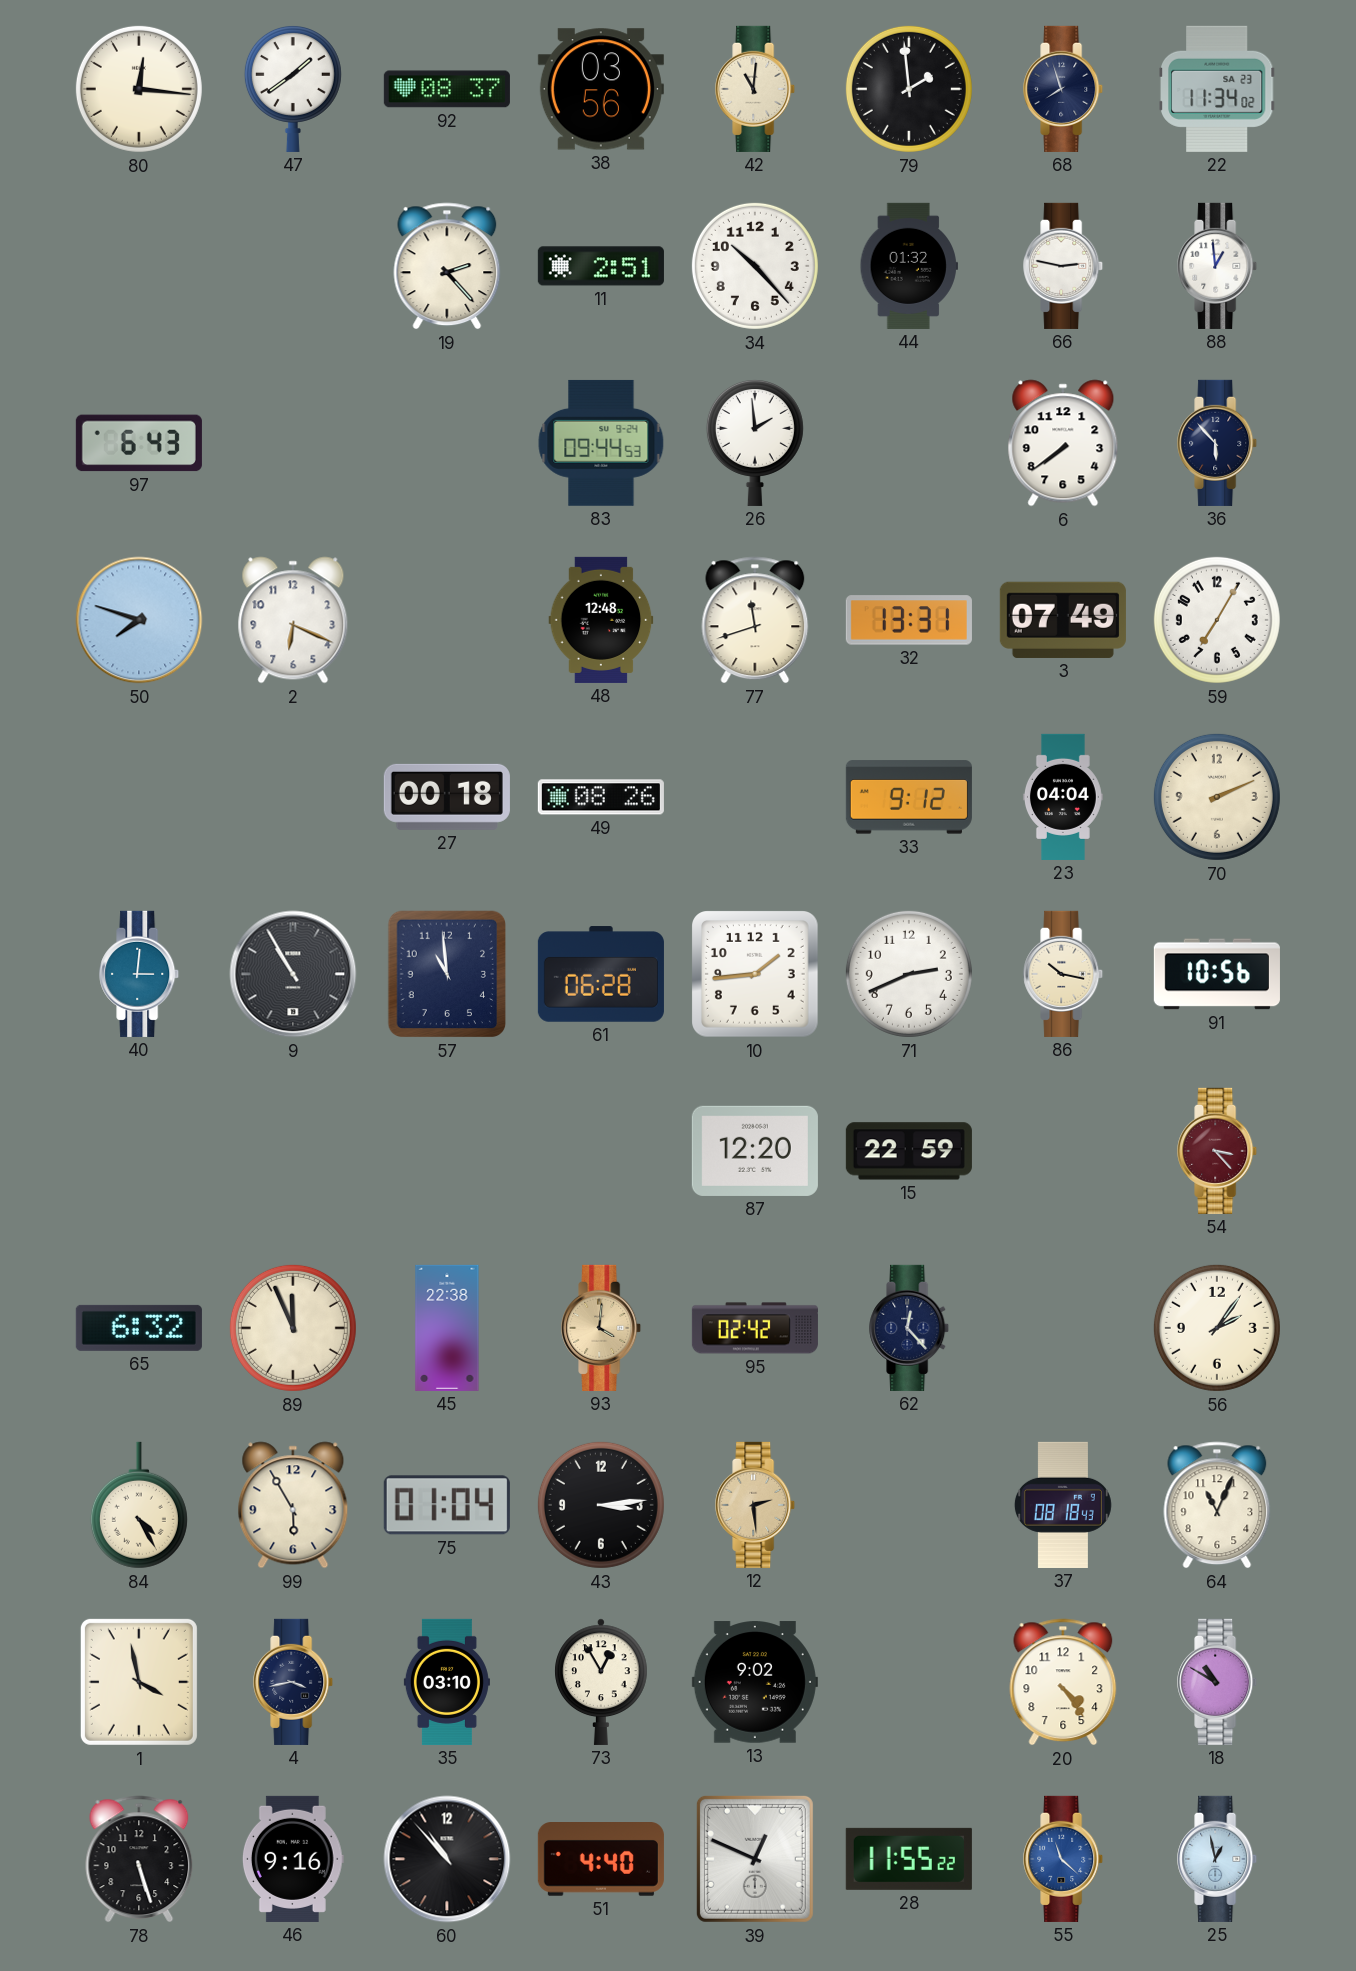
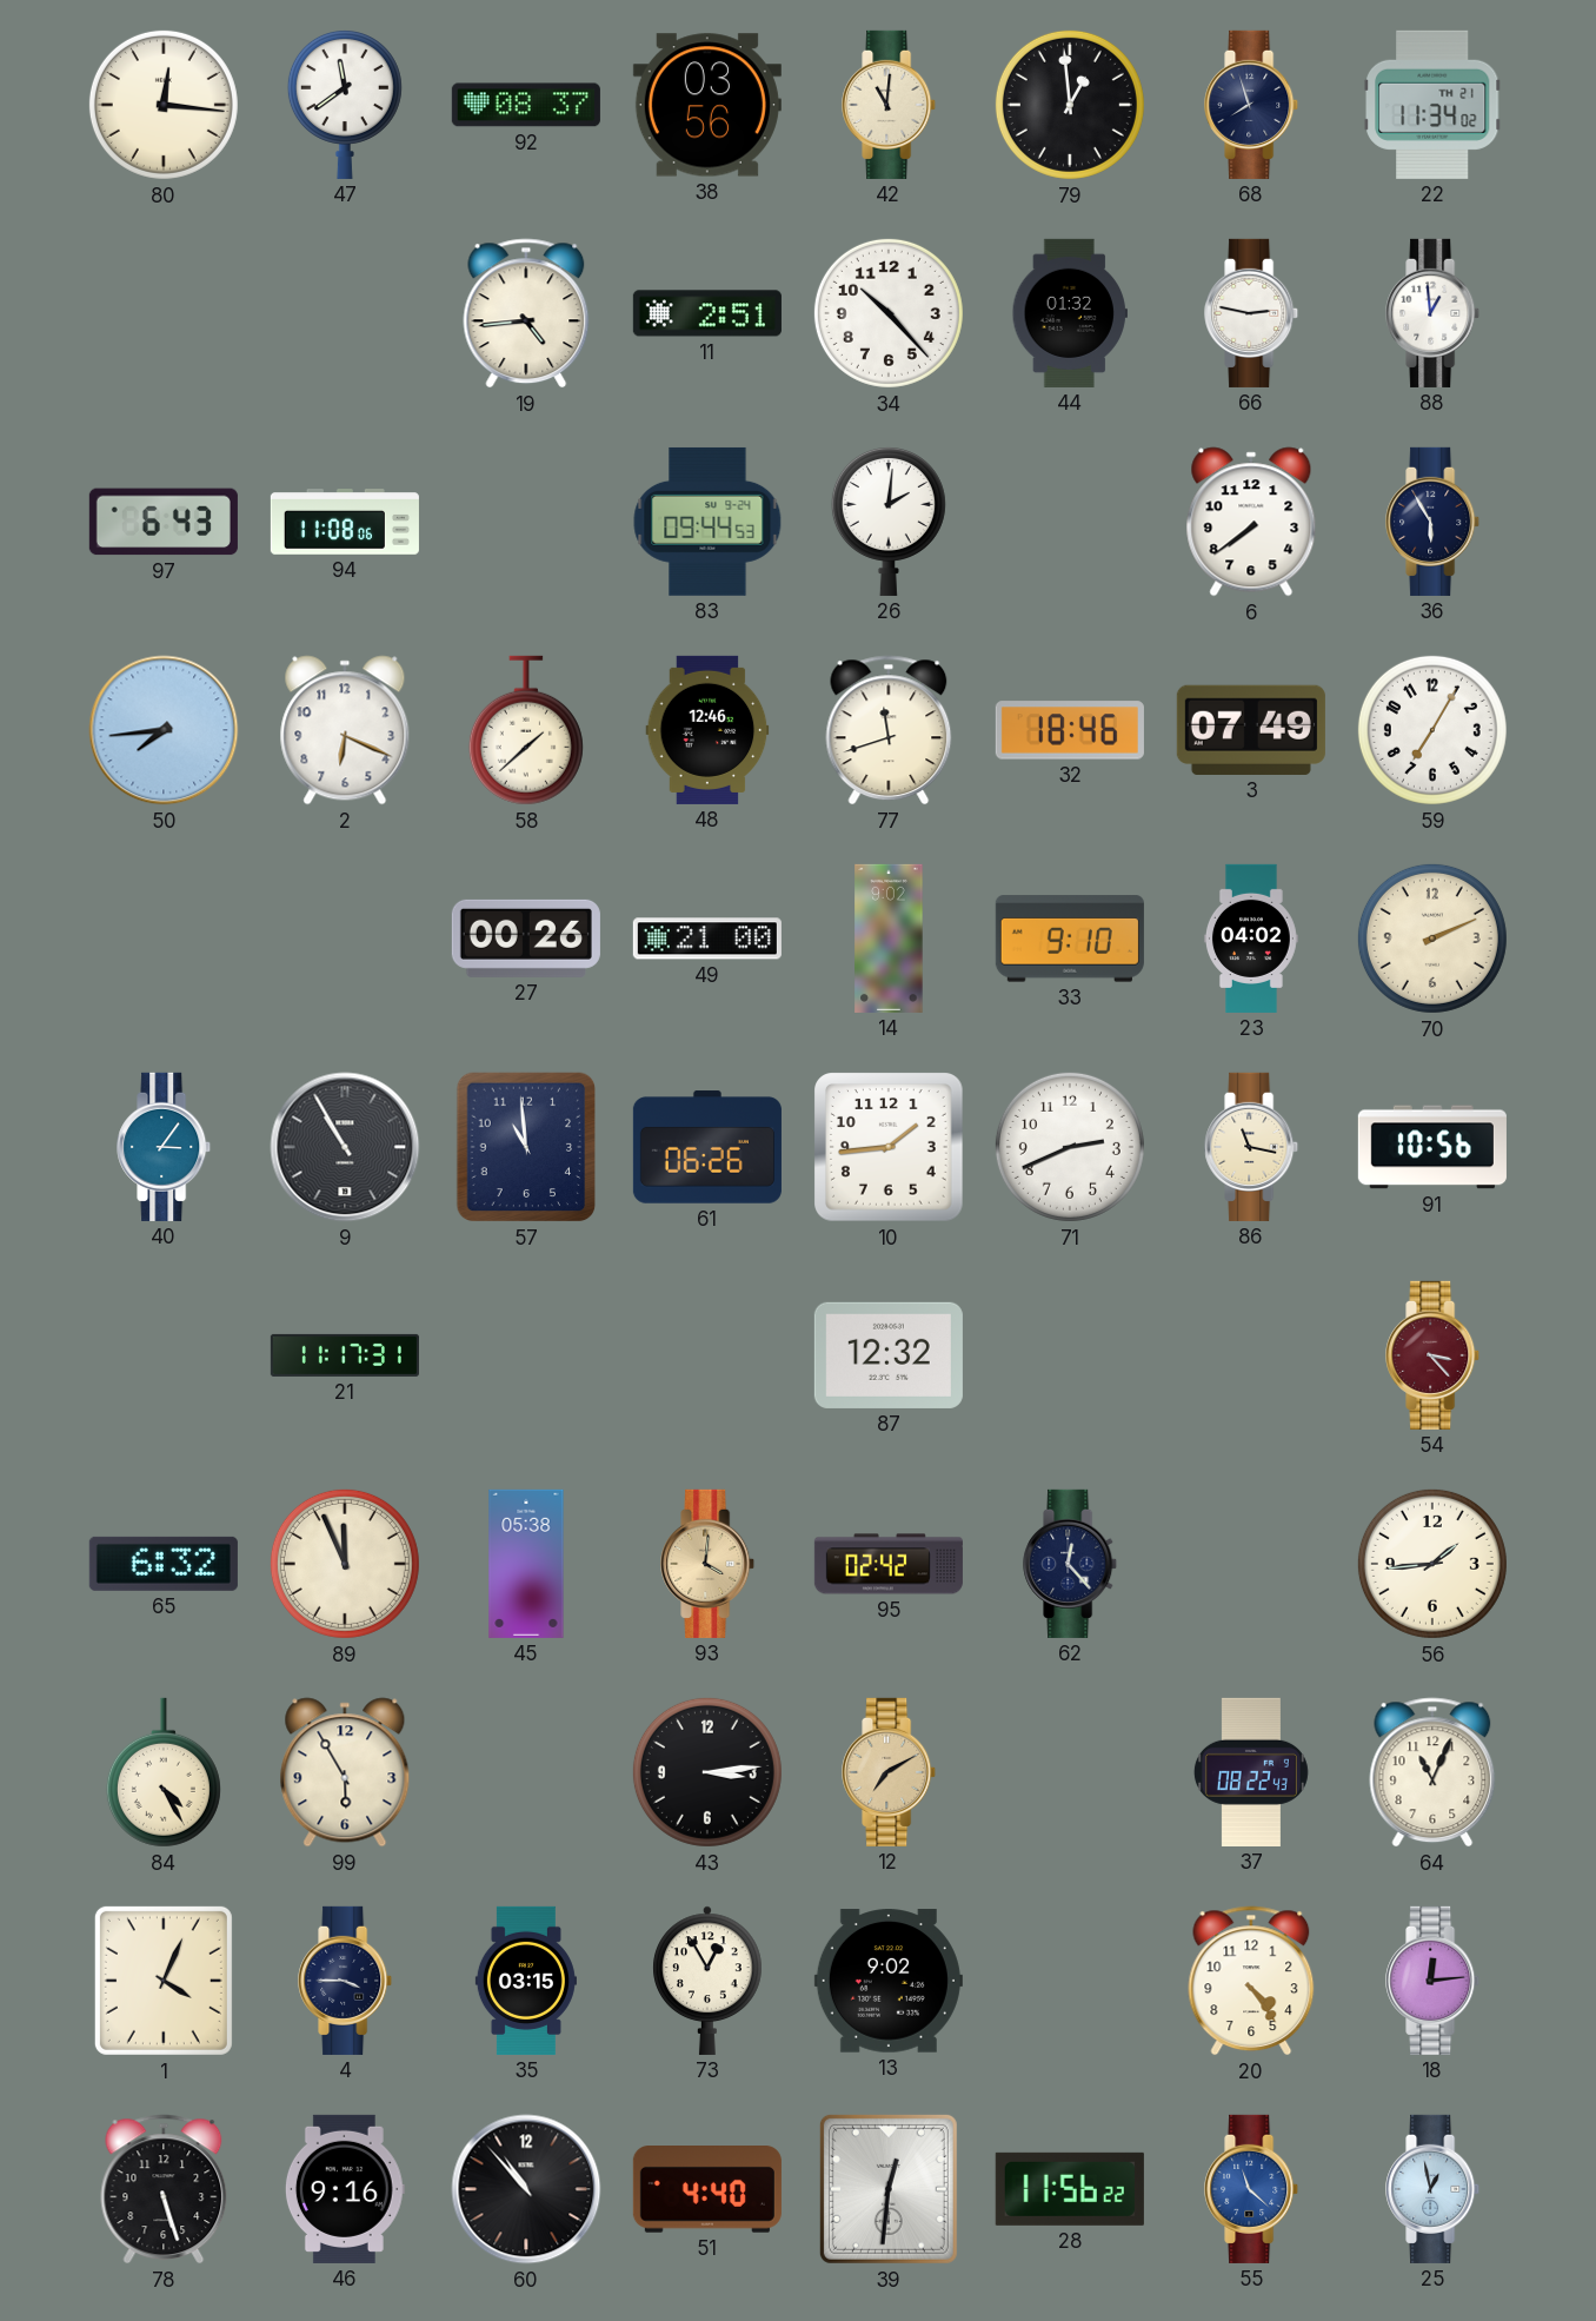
47: 1:39 -> 11:39 (345, 104)
79: 1:59 -> 12:59 (1070, 105)
22 date: SA 23 -> TH 21 (1432, 105)
19: 2:23 -> 4:44 (526, 313)
94: none -> 11:08 (345, 523)
26: 1:59 -> 2:01 (889, 520)
36: 5:53 -> 5:55 (1434, 522)
50: 7:48 -> 7:44 (164, 730)
58: none -> 1:38 (526, 730)
48: 12:48 -> 12:46 (707, 730)
32: 13:31 -> 18:46 (1070, 730)
27: 00:18 -> 00:26 (526, 939)
49: 08:26 -> 21:00 (707, 939)
14: none -> 9:02 (889, 939)
33: 9:12 -> 9:10 (1070, 939)
23: 04:04 -> 04:02 (1251, 939)
40: 3:01 -> 3:06 (165, 1147)
61: 06:28 -> 06:26 (707, 1147)
86: 10:17 -> 11:17 (1252, 1147)
21: none -> 11:17 (345, 1355)
87: 12:20 -> 12:32 (889, 1355)
15: 22:59 -> none (909, 1151)
45: 22:38 -> 05:38 (526, 1564)
56: 2:06 -> 1:44 (1432, 1564)
75: 01:04 -> none (447, 1505)
12: 2:29 -> 7:10 (890, 1772)
37: 08:18 -> 08:22 (1251, 1772)
1: 3:58 -> 4:04 (164, 1981)
4: 3:43 -> 3:45 (346, 1981)
35: 03:10 -> 03:15 (526, 1981)
18: 10:50 -> 12:14 (1434, 1981)
39: 12:49 -> 12:31 (889, 2189)
28: 11:55 -> 11:56 (1070, 2189)
